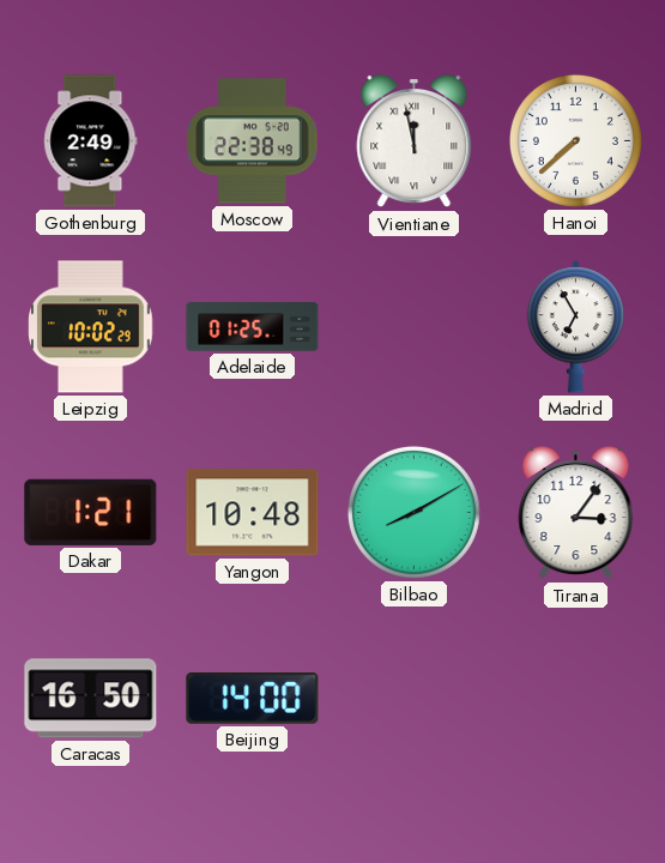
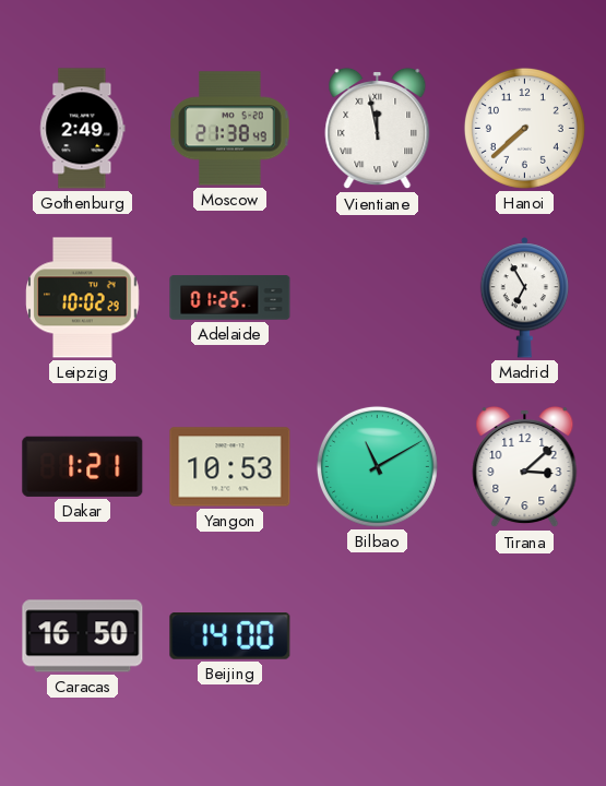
Moscow: 22:38 -> 21:38 (230, 129)
Yangon: 10:48 -> 10:53 (230, 467)
Bilbao: 8:10 -> 11:10 (377, 466)
Tirana: 3:06 -> 3:08 (525, 467)
